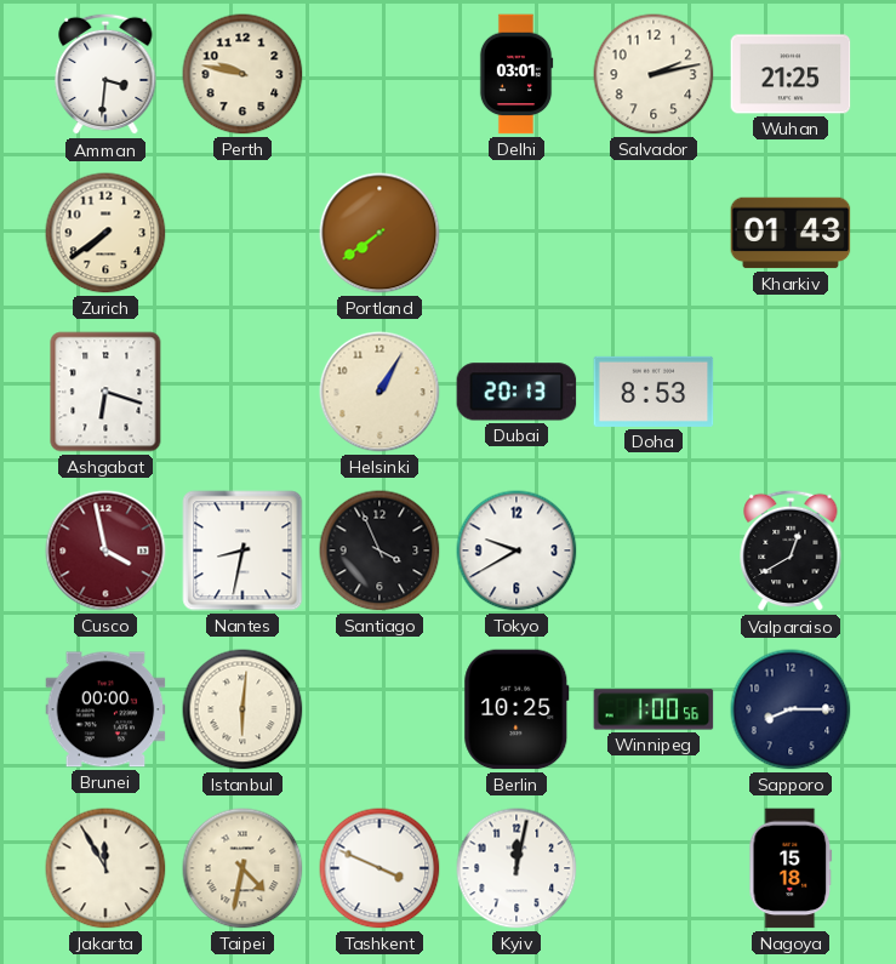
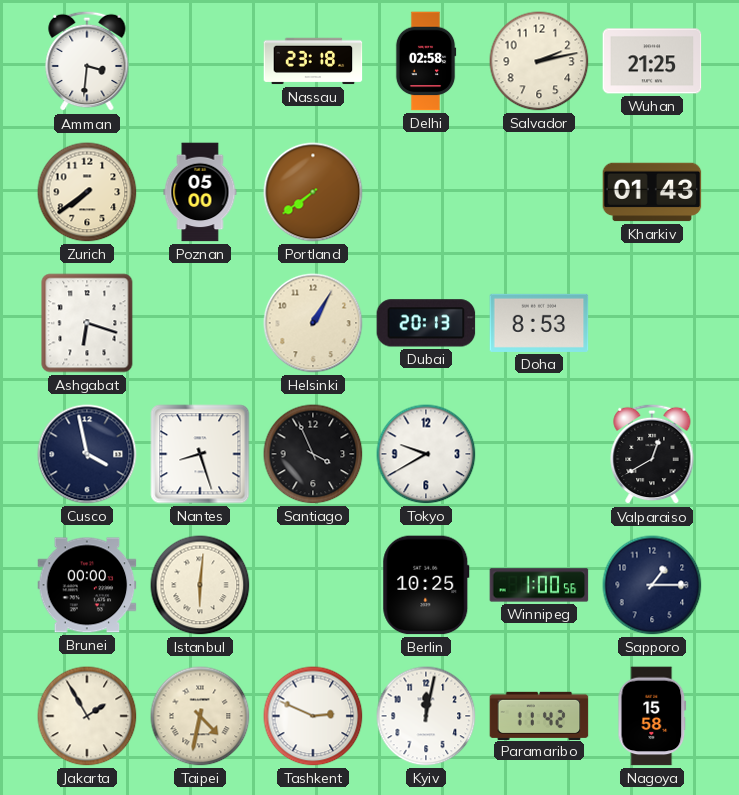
Perth: 9:47 -> none (242, 74)
Nassau: none -> 23:18 (313, 61)
Delhi: 03:01 -> 02:58 (426, 61)
Poznan: none -> 05:00 (200, 192)
Cusco dial: burgundy -> navy (87, 454)
Nantes: 8:32 -> 8:27 (200, 454)
Sapporo: 8:15 -> 1:15 (652, 585)
Jakarta: 11:55 -> 1:55 (87, 716)
Tashkent: 3:49 -> 2:49 (313, 716)
Paramaribo: none -> 11:42 (539, 715)
Nagoya: 15:18 -> 15:58 (652, 716)
